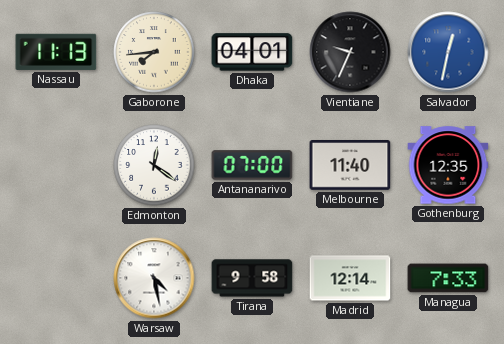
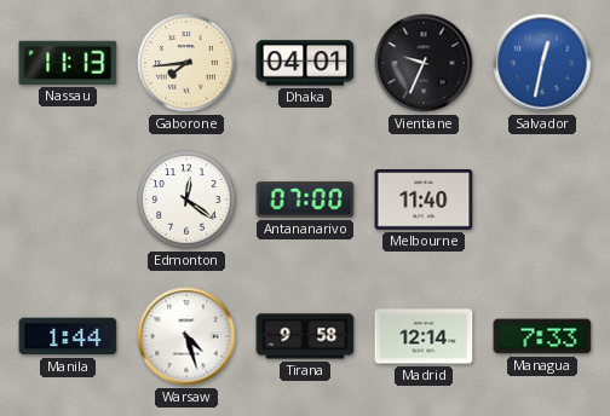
Gothenburg: 12:35 -> none (448, 165)
Manila: none -> 1:44 (68, 336)
Warsaw: 4:28 -> 4:27 (186, 336)
